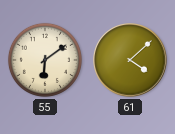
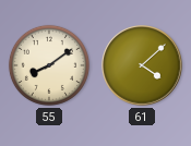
55: 6:09 -> 8:09 (49, 65)
